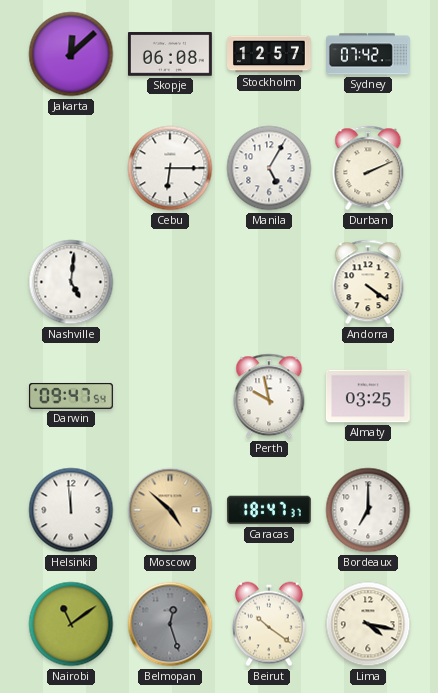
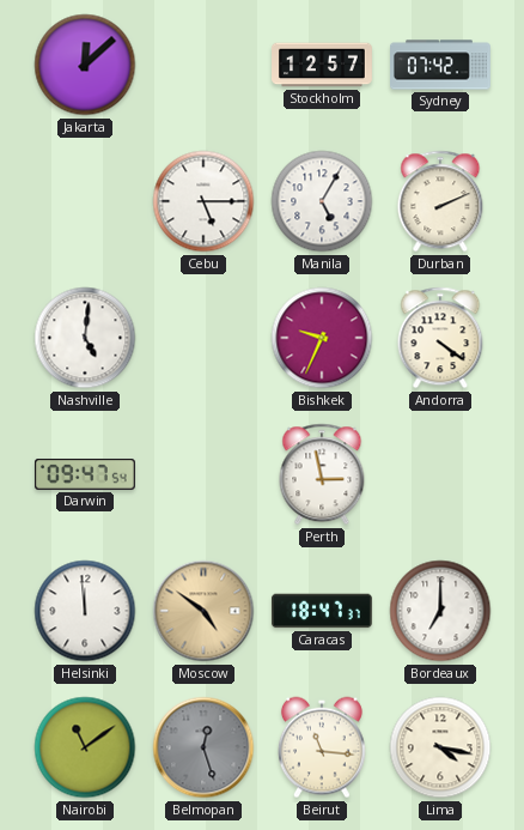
Skopje: 06:08 -> none (170, 54)
Cebu: 6:15 -> 5:15 (203, 201)
Bishkek: none -> 9:34 (322, 338)
Perth: 9:58 -> 2:58 (322, 474)
Almaty: 03:25 -> none (368, 396)
Moscow: 4:52 -> 4:51 (203, 611)
Beirut: 10:21 -> 11:16 (322, 747)
